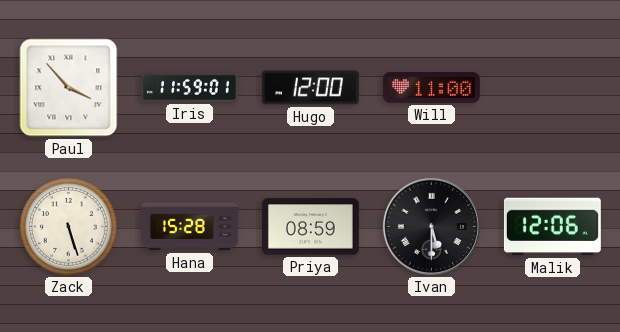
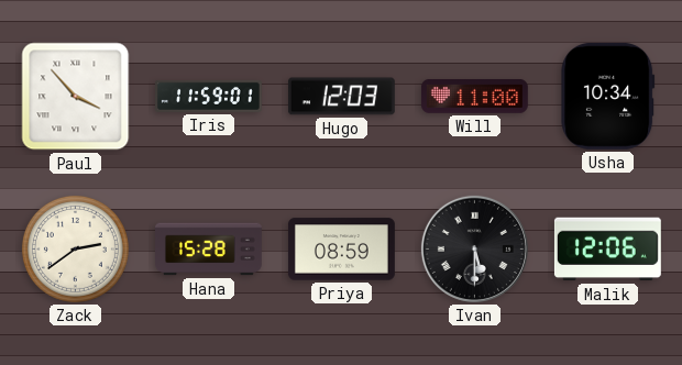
Hugo: 12:00 -> 12:03 (341, 97)
Usha: none -> 10:34 (608, 96)
Zack: 5:27 -> 2:39 (75, 248)
